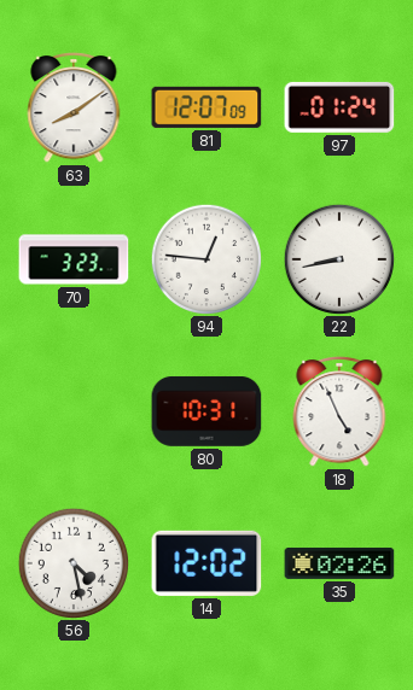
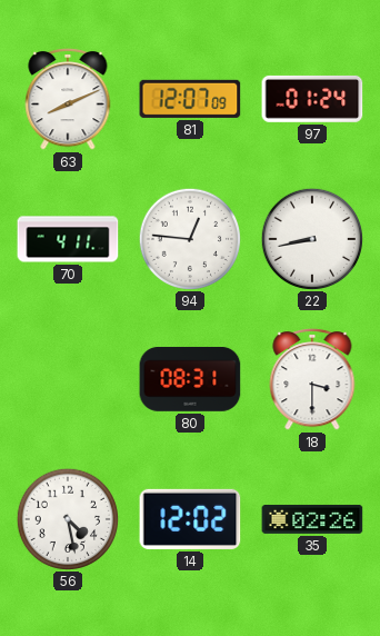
63: 8:09 -> 8:11 (68, 100)
70: 3:23 -> 4:11 (68, 239)
80: 10:31 -> 08:31 (190, 379)
18: 4:56 -> 3:30 (312, 380)
